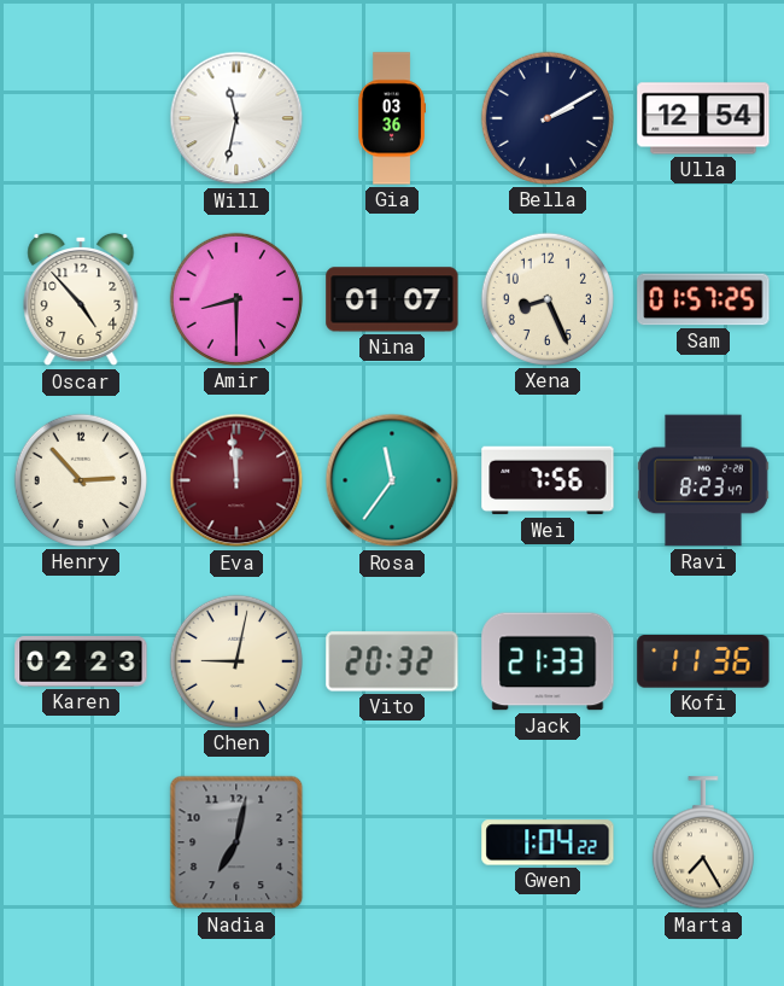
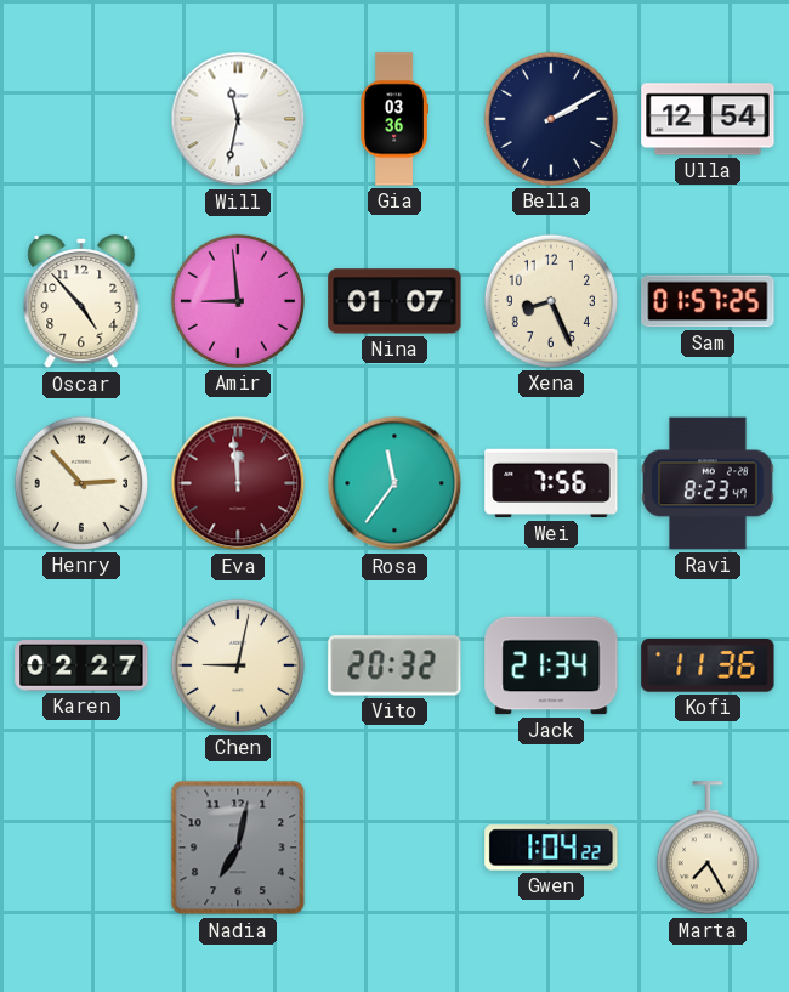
Amir: 8:30 -> 8:59 (238, 301)
Karen: 02:23 -> 02:27 (81, 665)
Jack: 21:33 -> 21:34 (551, 665)
